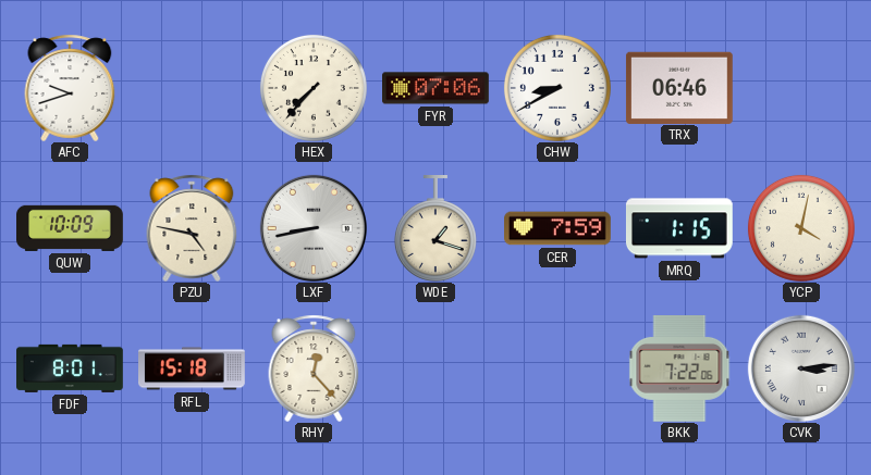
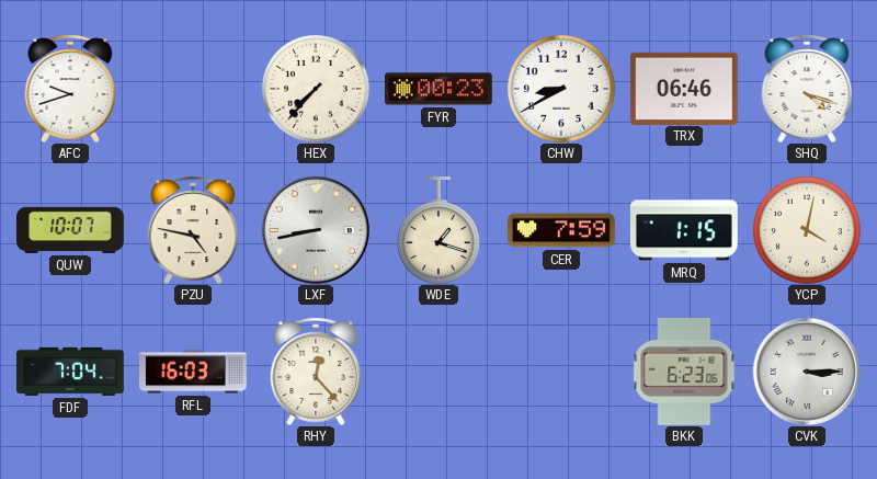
FYR: 07:06 -> 00:23 (440, 89)
SHQ: none -> 4:18 (807, 89)
QUW: 10:09 -> 10:07 (70, 230)
FDF: 8:01 -> 7:04 (71, 372)
RFL: 15:18 -> 16:03 (194, 372)
BKK: 7:22 -> 6:23 (684, 373)
CVK: 3:14 -> 3:15 (807, 372)
